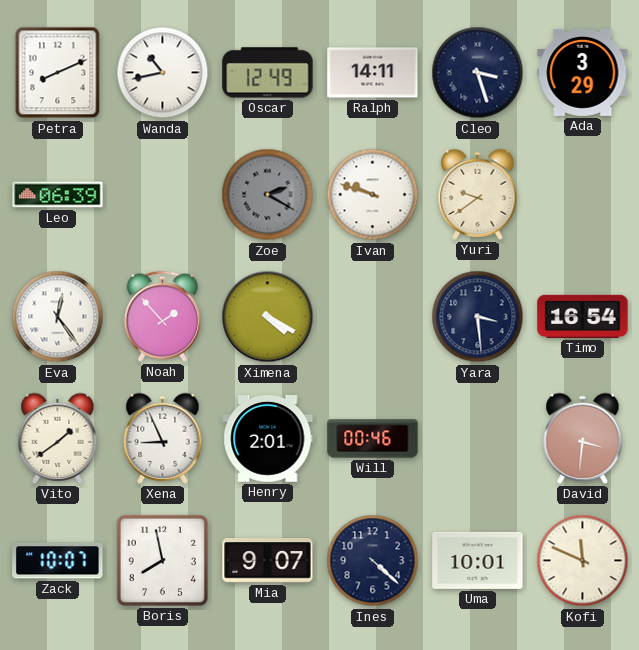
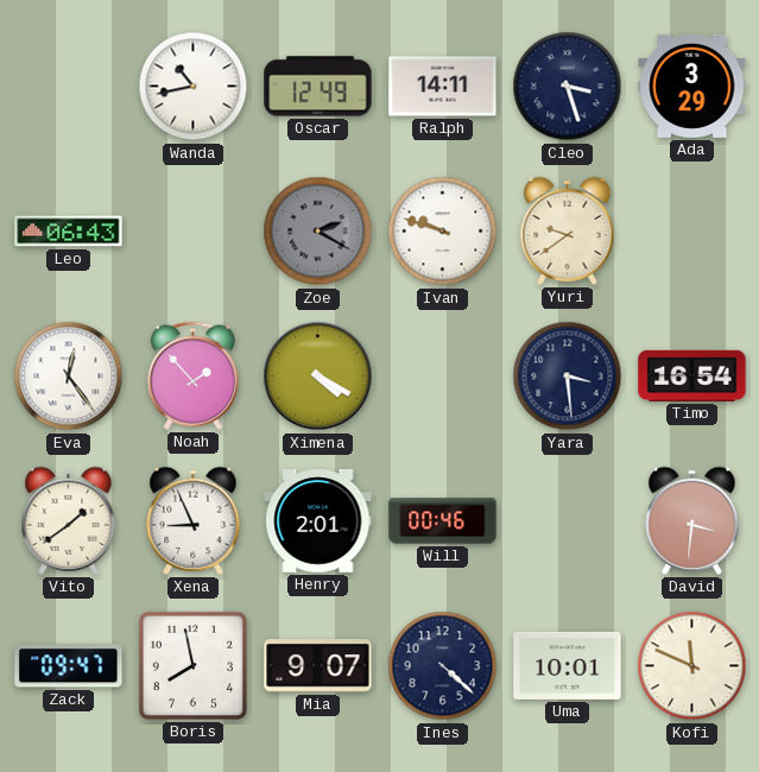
Petra: 8:11 -> none (58, 73)
Leo: 06:39 -> 06:43 (69, 232)
Zack: 10:07 -> 09:47 (69, 666)
